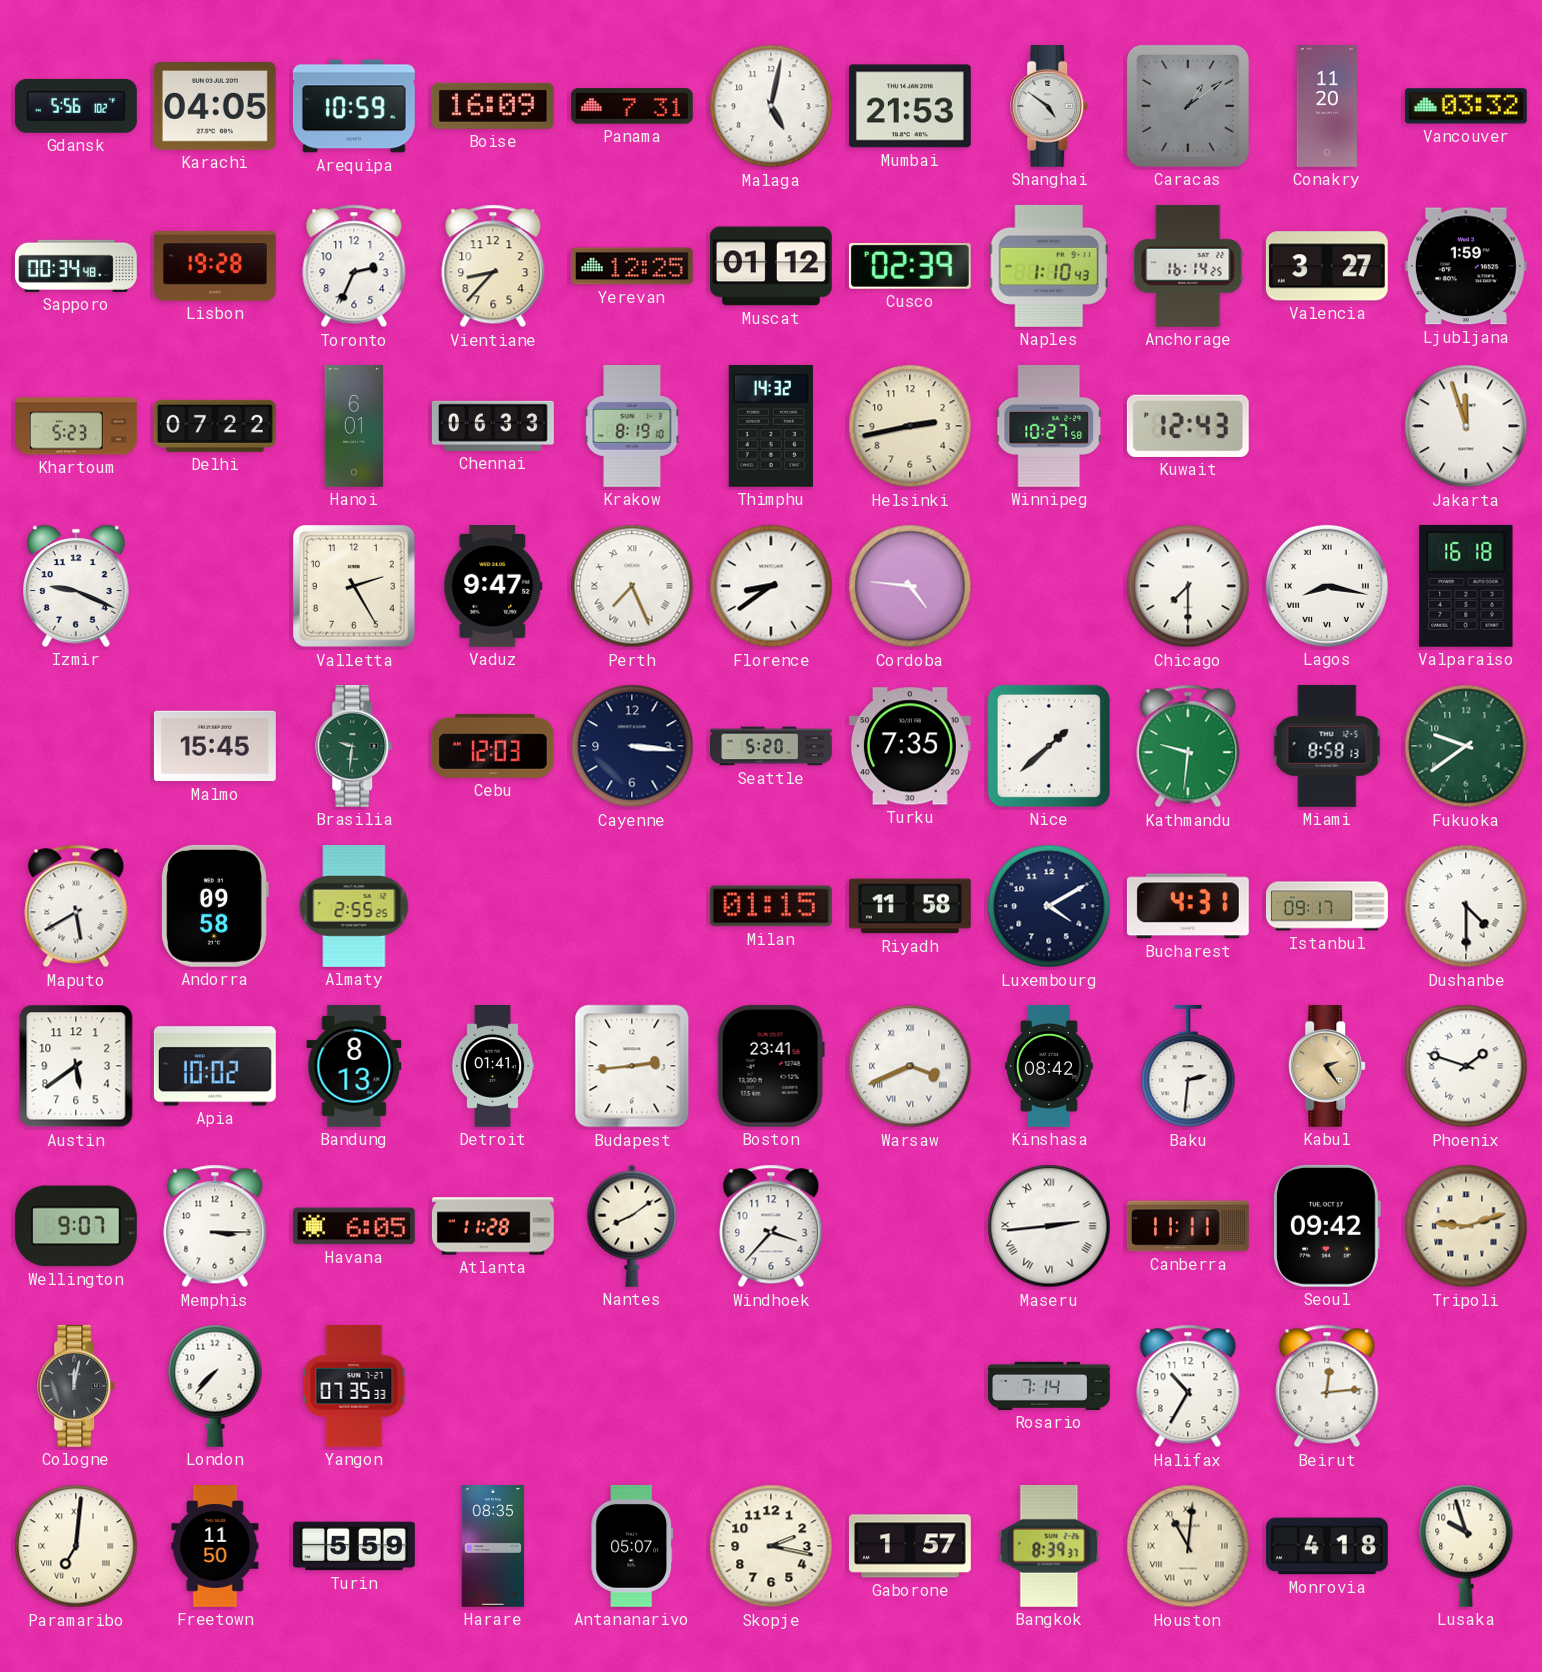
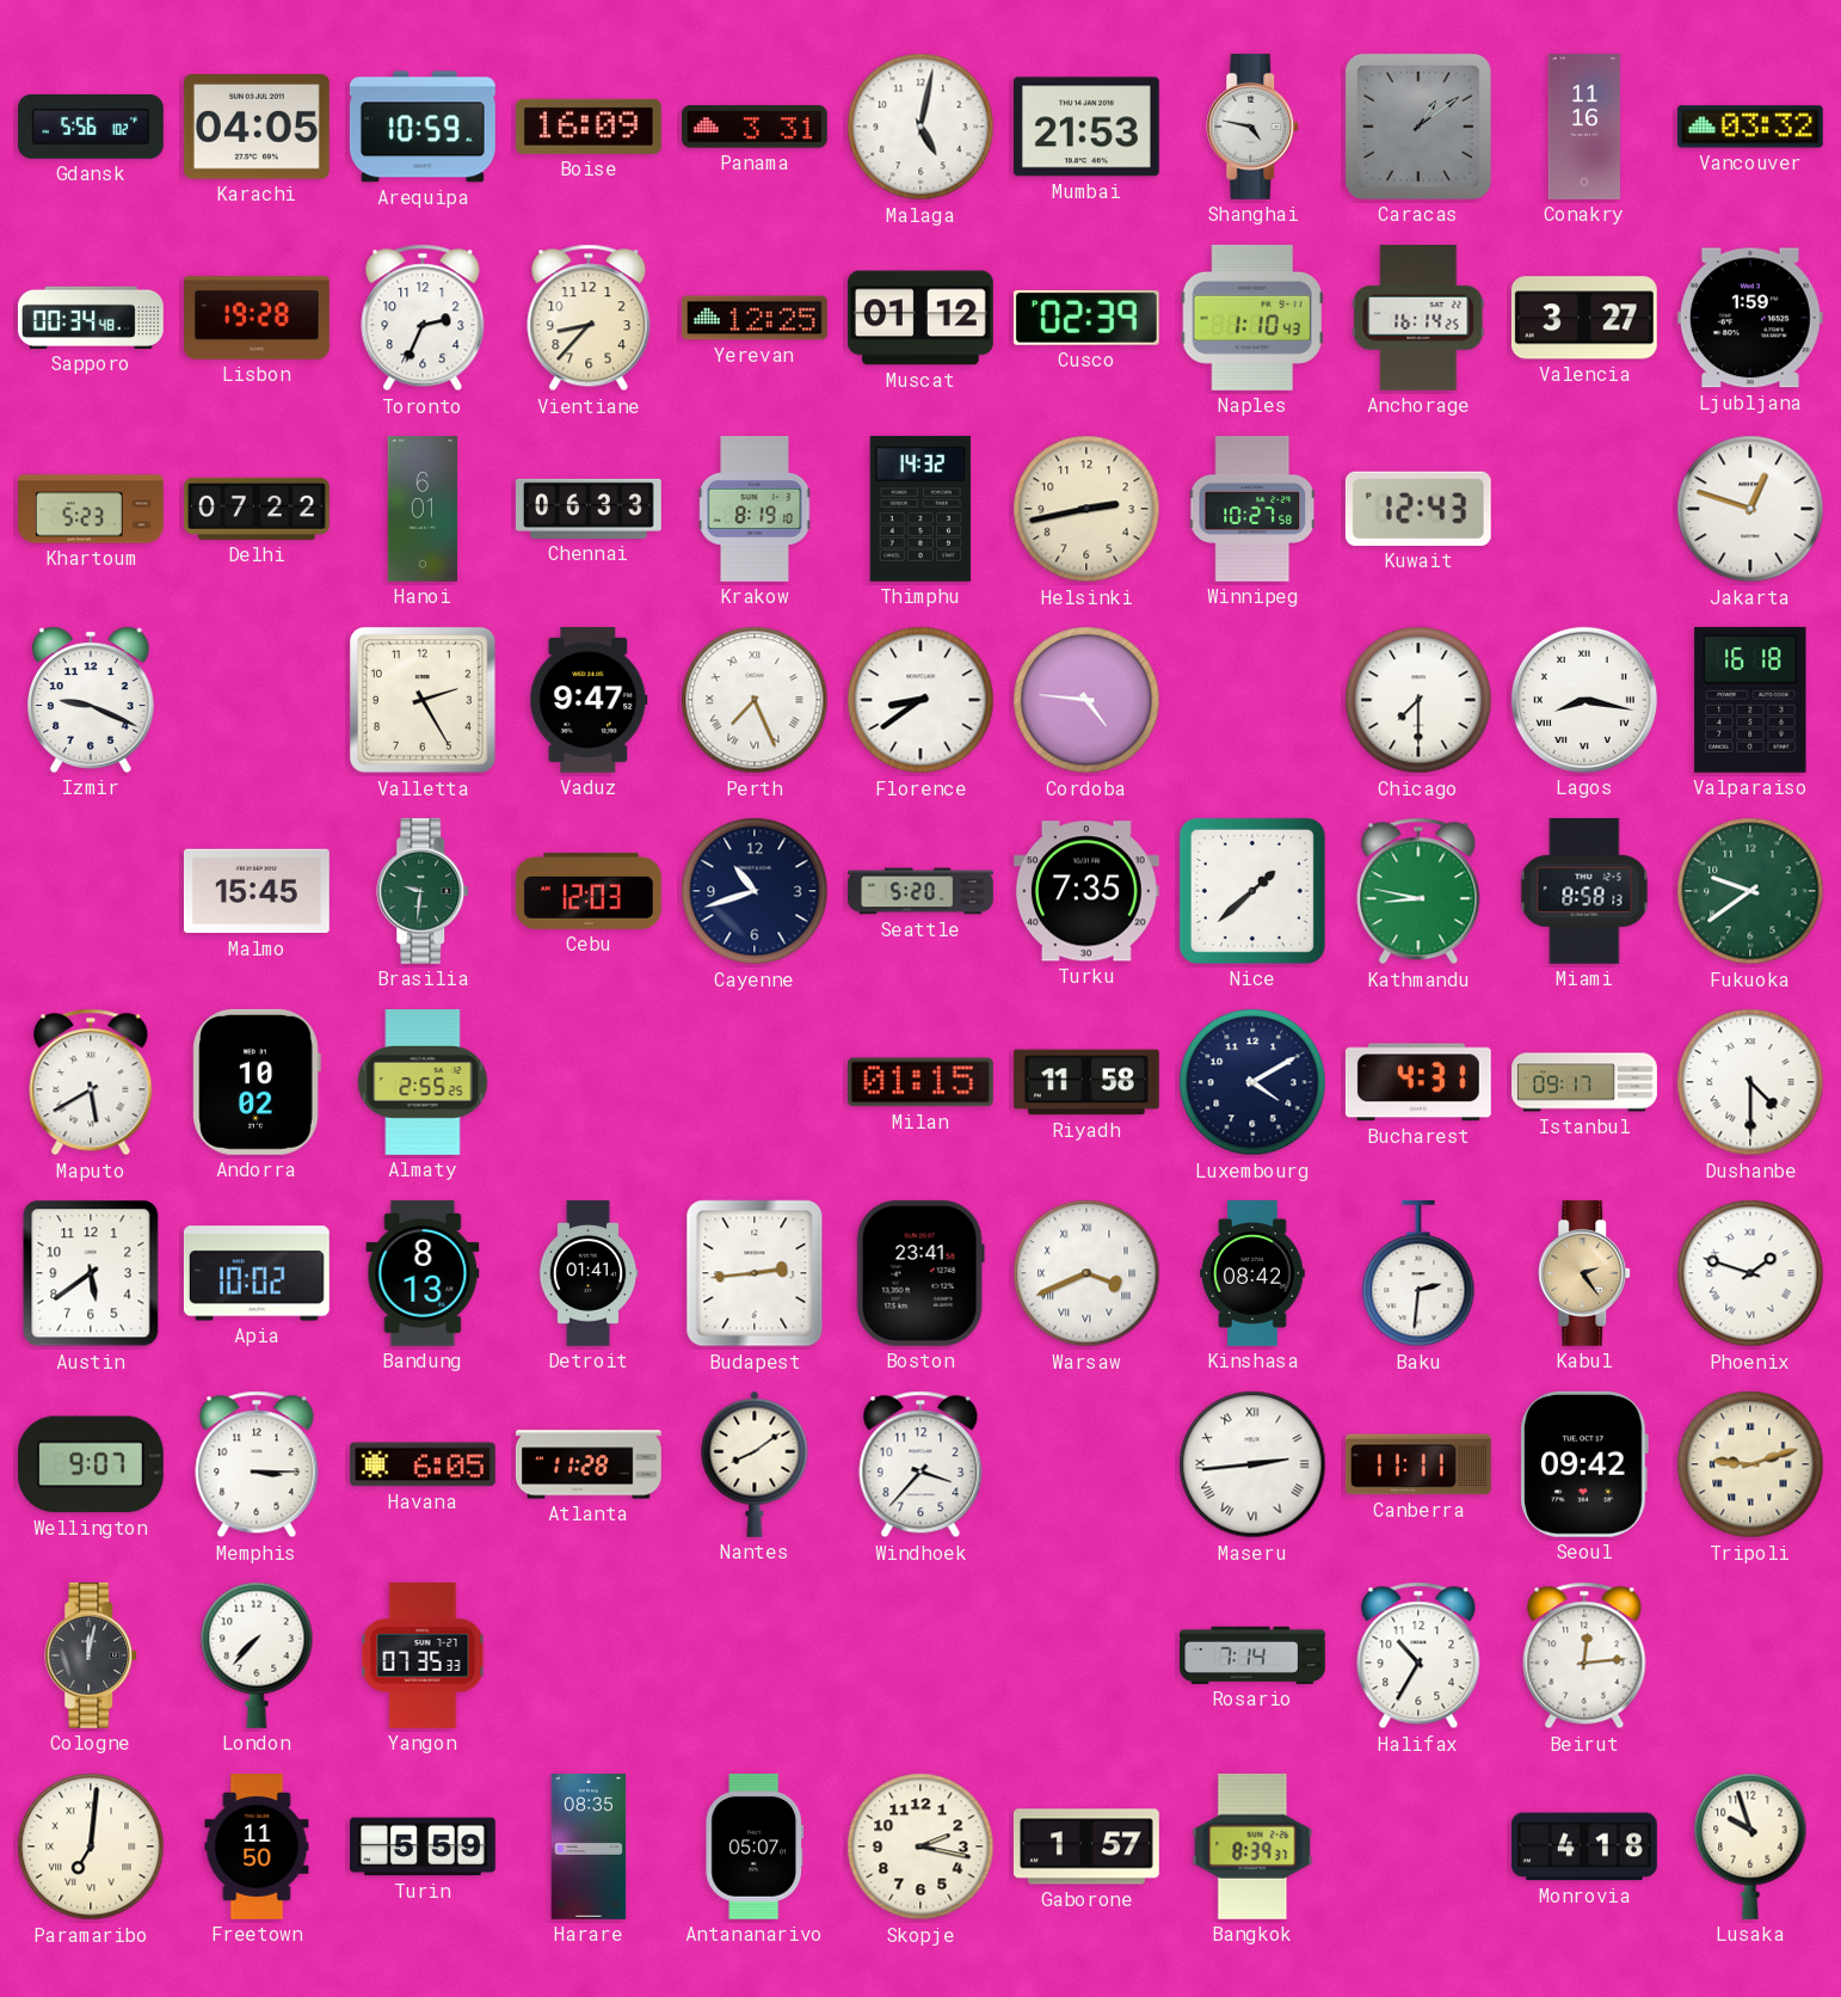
Panama: 7:31 -> 3:31 (755, 127)
Shanghai: 4:51 -> 4:47 (1254, 127)
Conakry: 11:20 -> 11:16 (1583, 128)
Jakarta: 11:57 -> 12:48 (1750, 509)
Cayenne: 3:16 -> 10:42 (755, 891)
Kathmandu: 9:31 -> 8:47 (1418, 891)
Andorra: 09:58 -> 10:02 (257, 1082)
Houston: 11:01 -> none (1188, 1546)
